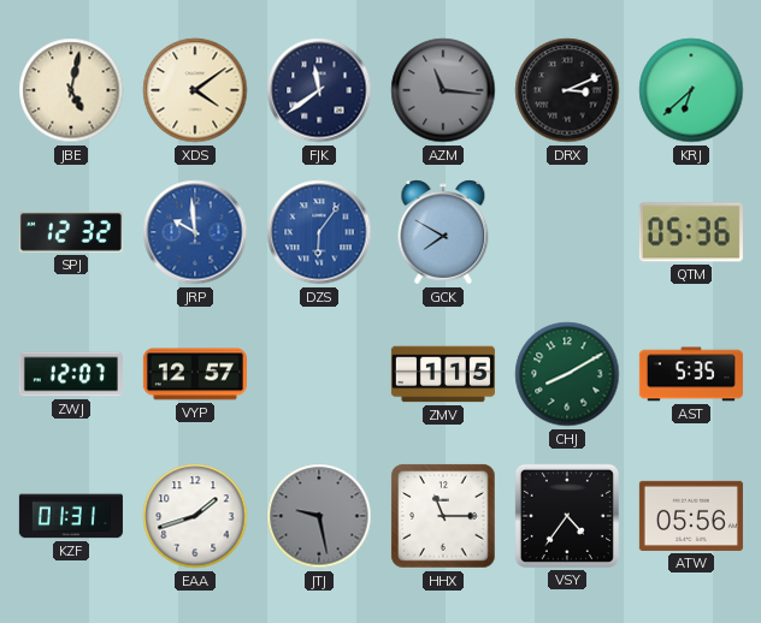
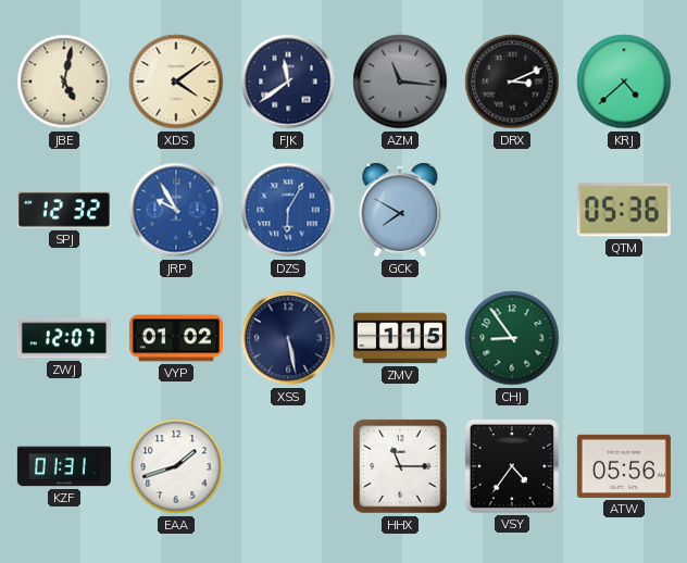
KRJ: 6:38 -> 4:38 (624, 82)
JRP: 9:59 -> 9:55 (176, 210)
DZS: 6:06 -> 6:05 (288, 210)
VYP: 12:57 -> 01:02 (176, 338)
XSS: none -> 5:28 (288, 338)
CHJ: 8:10 -> 8:54 (512, 338)
AST: 5:35 -> none (691, 374)
JTJ: 9:28 -> none (319, 516)
